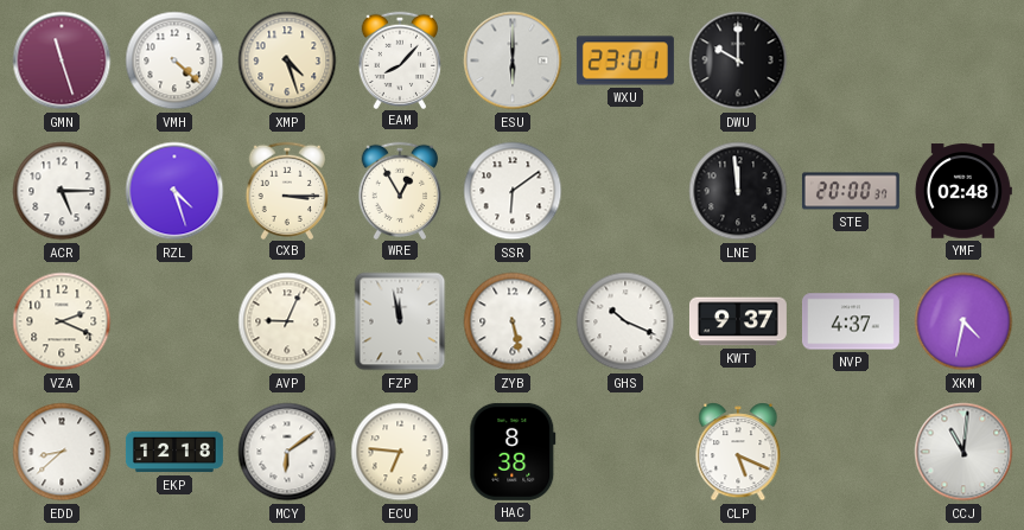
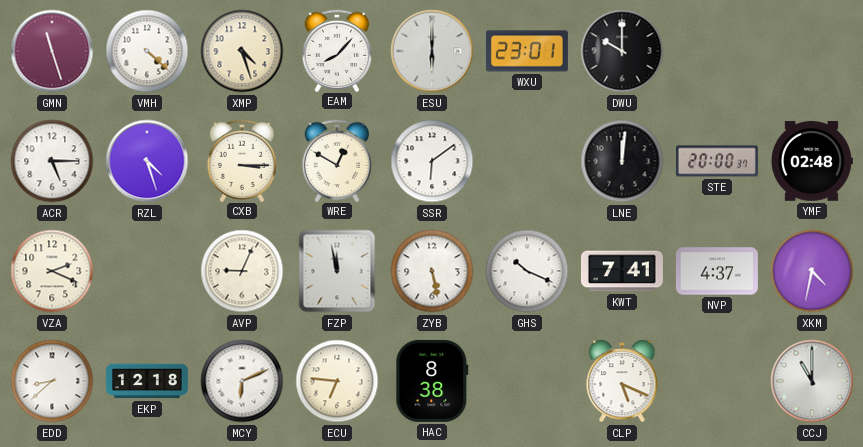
WRE: 12:55 -> 12:50 (336, 160)
LNE: 11:59 -> 12:01 (622, 161)
KWT: 9:37 -> 7:41 (622, 271)
MCY: 6:09 -> 6:11 (242, 381)
CCJ: 11:01 -> 11:00 (812, 381)
